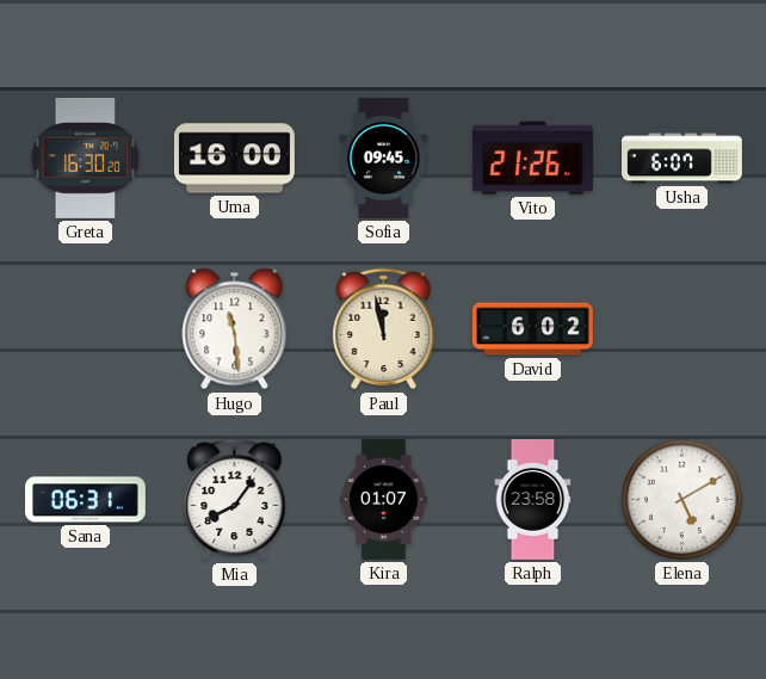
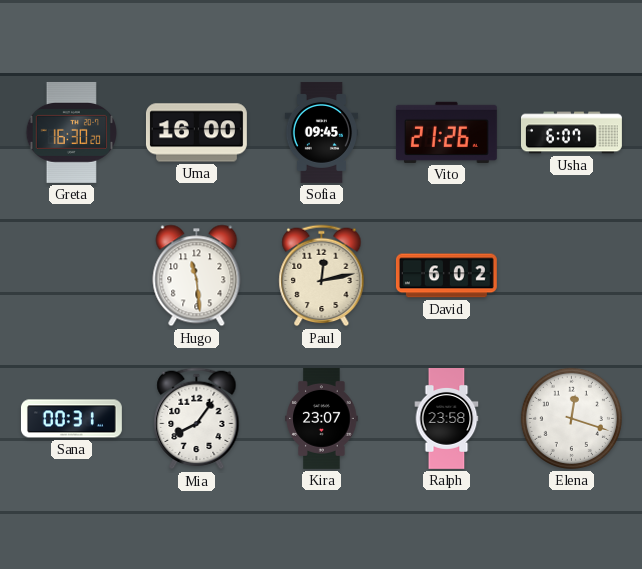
Paul: 11:58 -> 12:13 (322, 276)
Sana: 06:31 -> 00:31 (71, 419)
Kira: 01:07 -> 23:07 (322, 418)
Elena: 5:10 -> 12:18 (571, 418)
